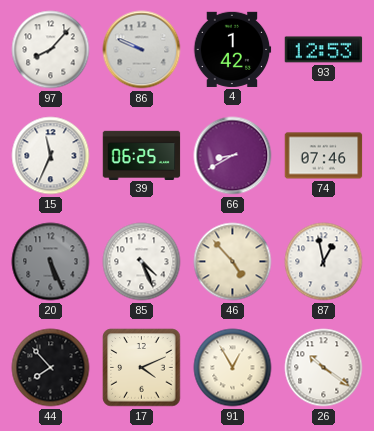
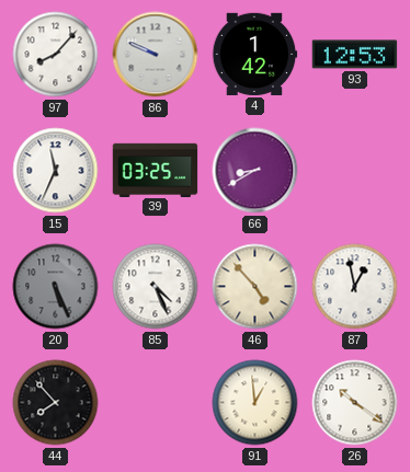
39: 06:25 -> 03:25 (156, 170)
74: 07:46 -> none (324, 156)
17: 4:11 -> none (142, 368)
91: 12:55 -> 12:59 (255, 403)
